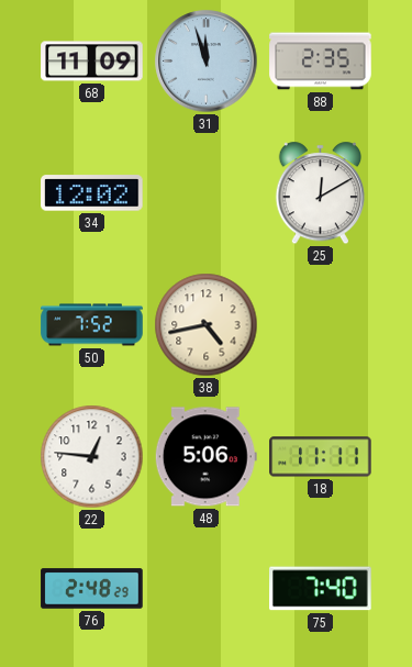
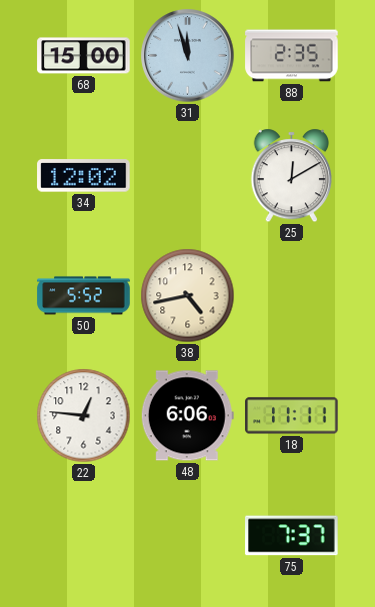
68: 11:09 -> 15:00 (84, 56)
50: 7:52 -> 5:52 (84, 296)
48: 5:06 -> 6:06 (187, 416)
76: 2:48 -> none (92, 589)
75: 7:40 -> 7:37 (292, 536)
